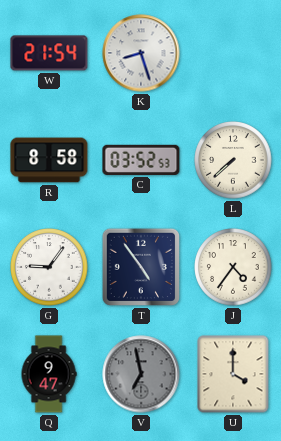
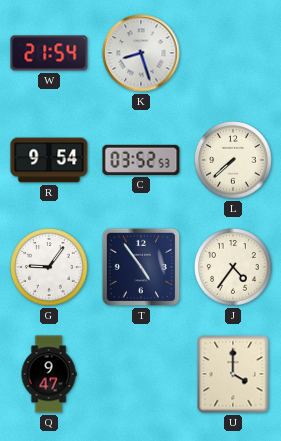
R: 8:58 -> 9:54 (49, 160)
V: 6:58 -> none (141, 374)
